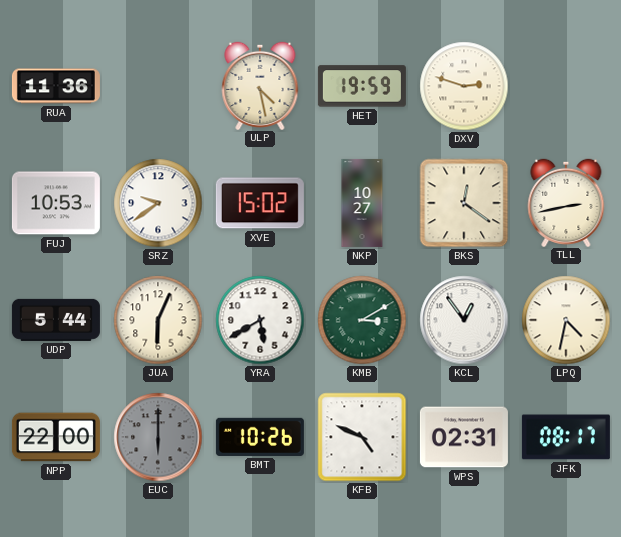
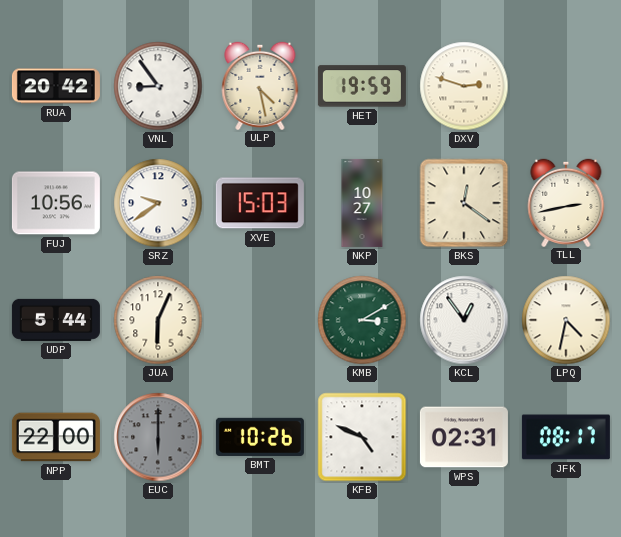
RUA: 11:36 -> 20:42 (56, 86)
VNL: none -> 8:54 (158, 86)
FUJ: 10:53 -> 10:56 (56, 203)
XVE: 15:02 -> 15:03 (260, 203)
YRA: 5:40 -> none (260, 320)
